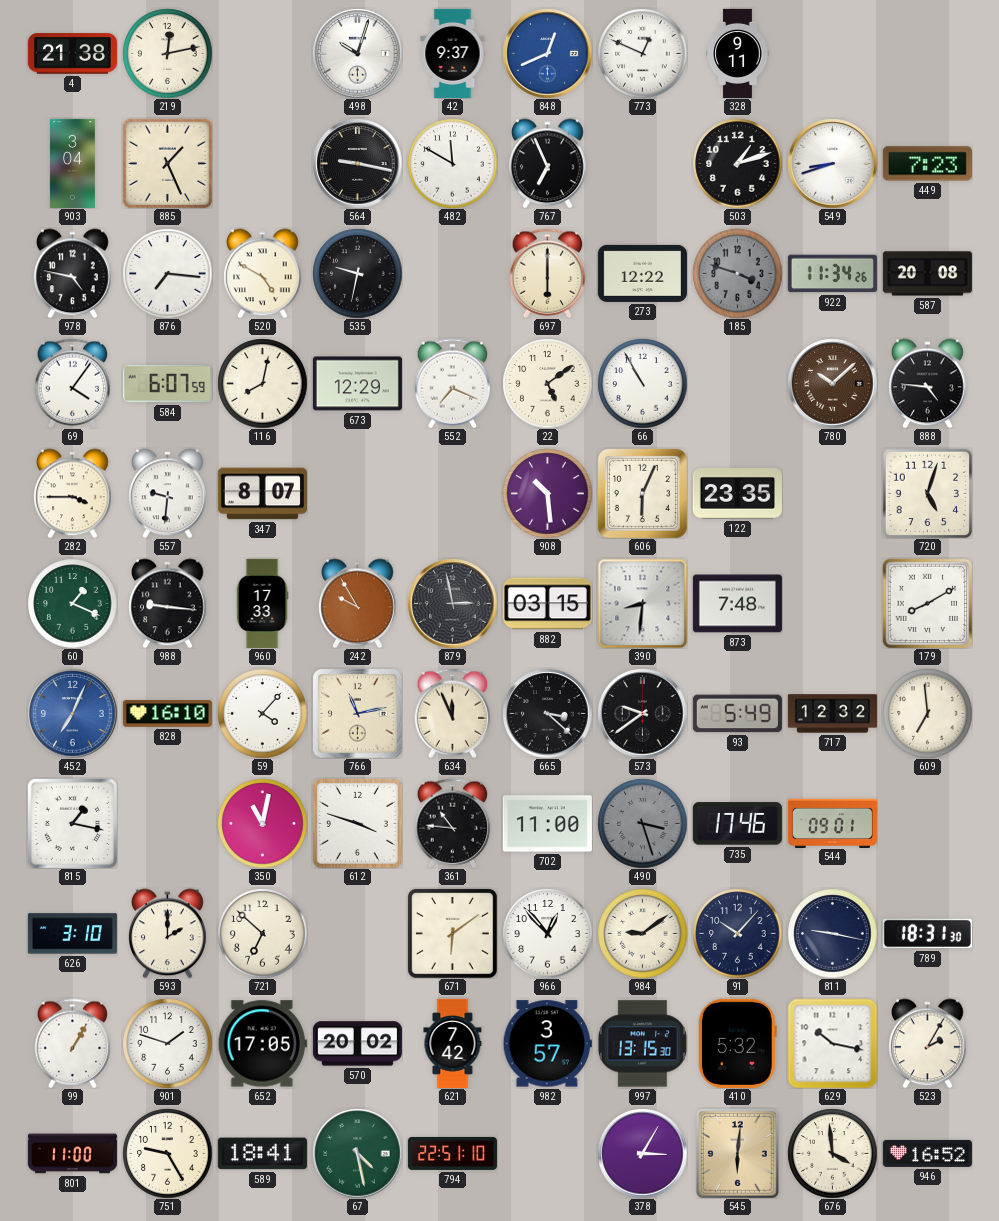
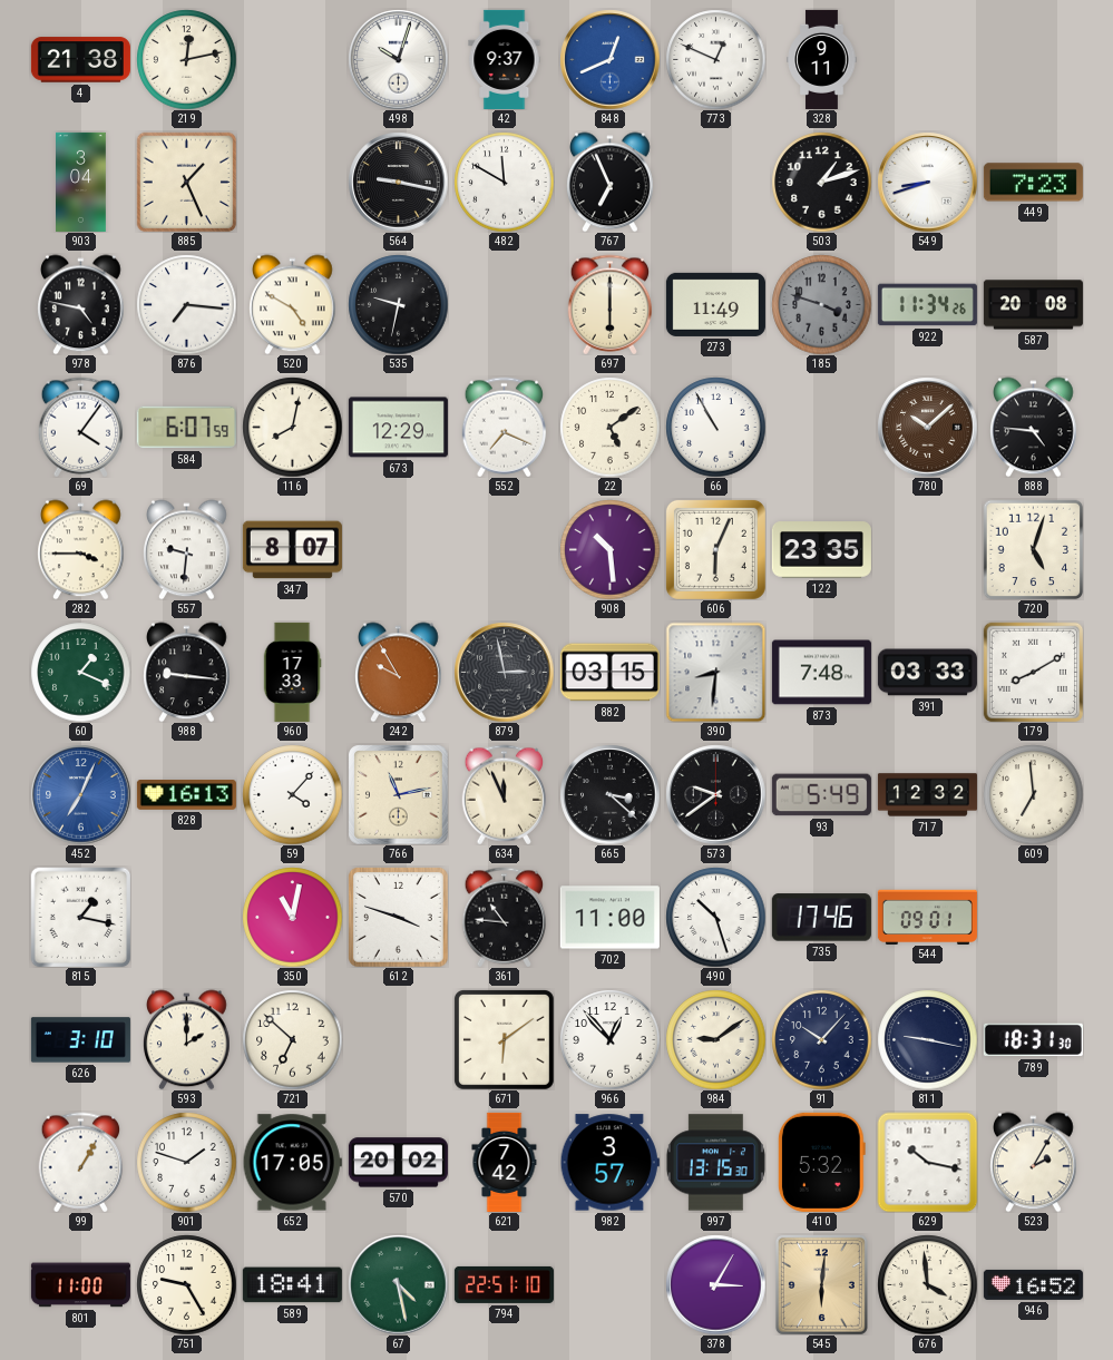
273: 12:22 -> 11:49 (715, 304)
391: none -> 03:33 (927, 673)
828: 16:10 -> 16:13 (186, 795)
490: 3:27 -> 10:27 (715, 917)
490 dial: grey -> white (715, 917)
